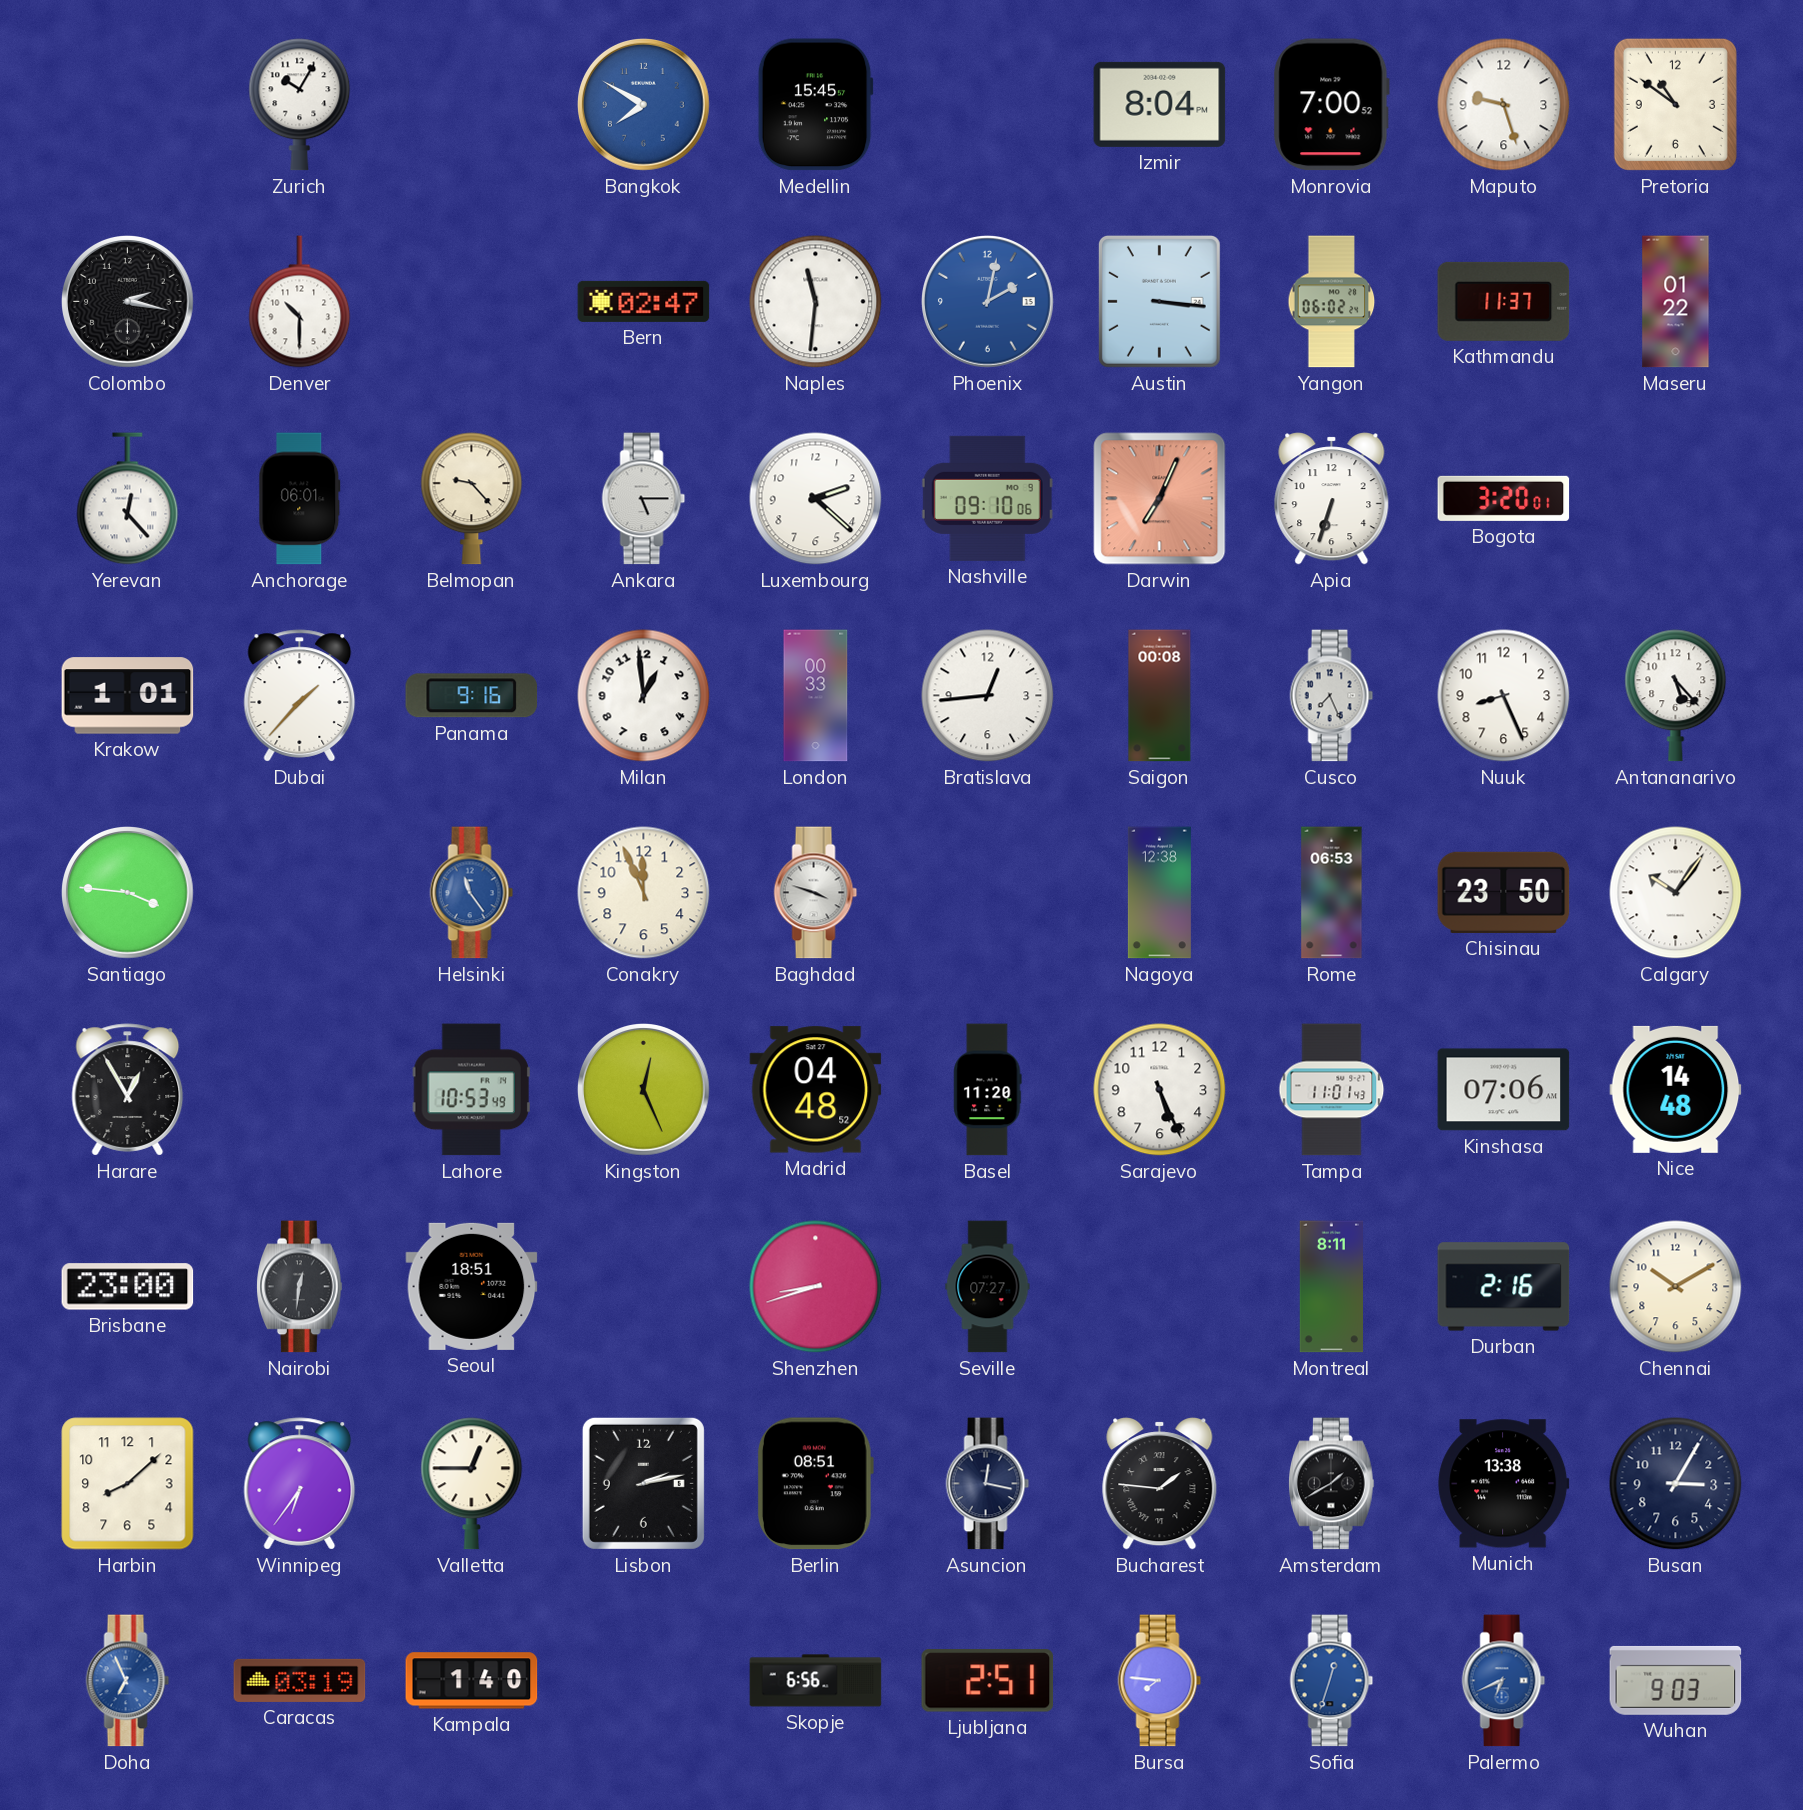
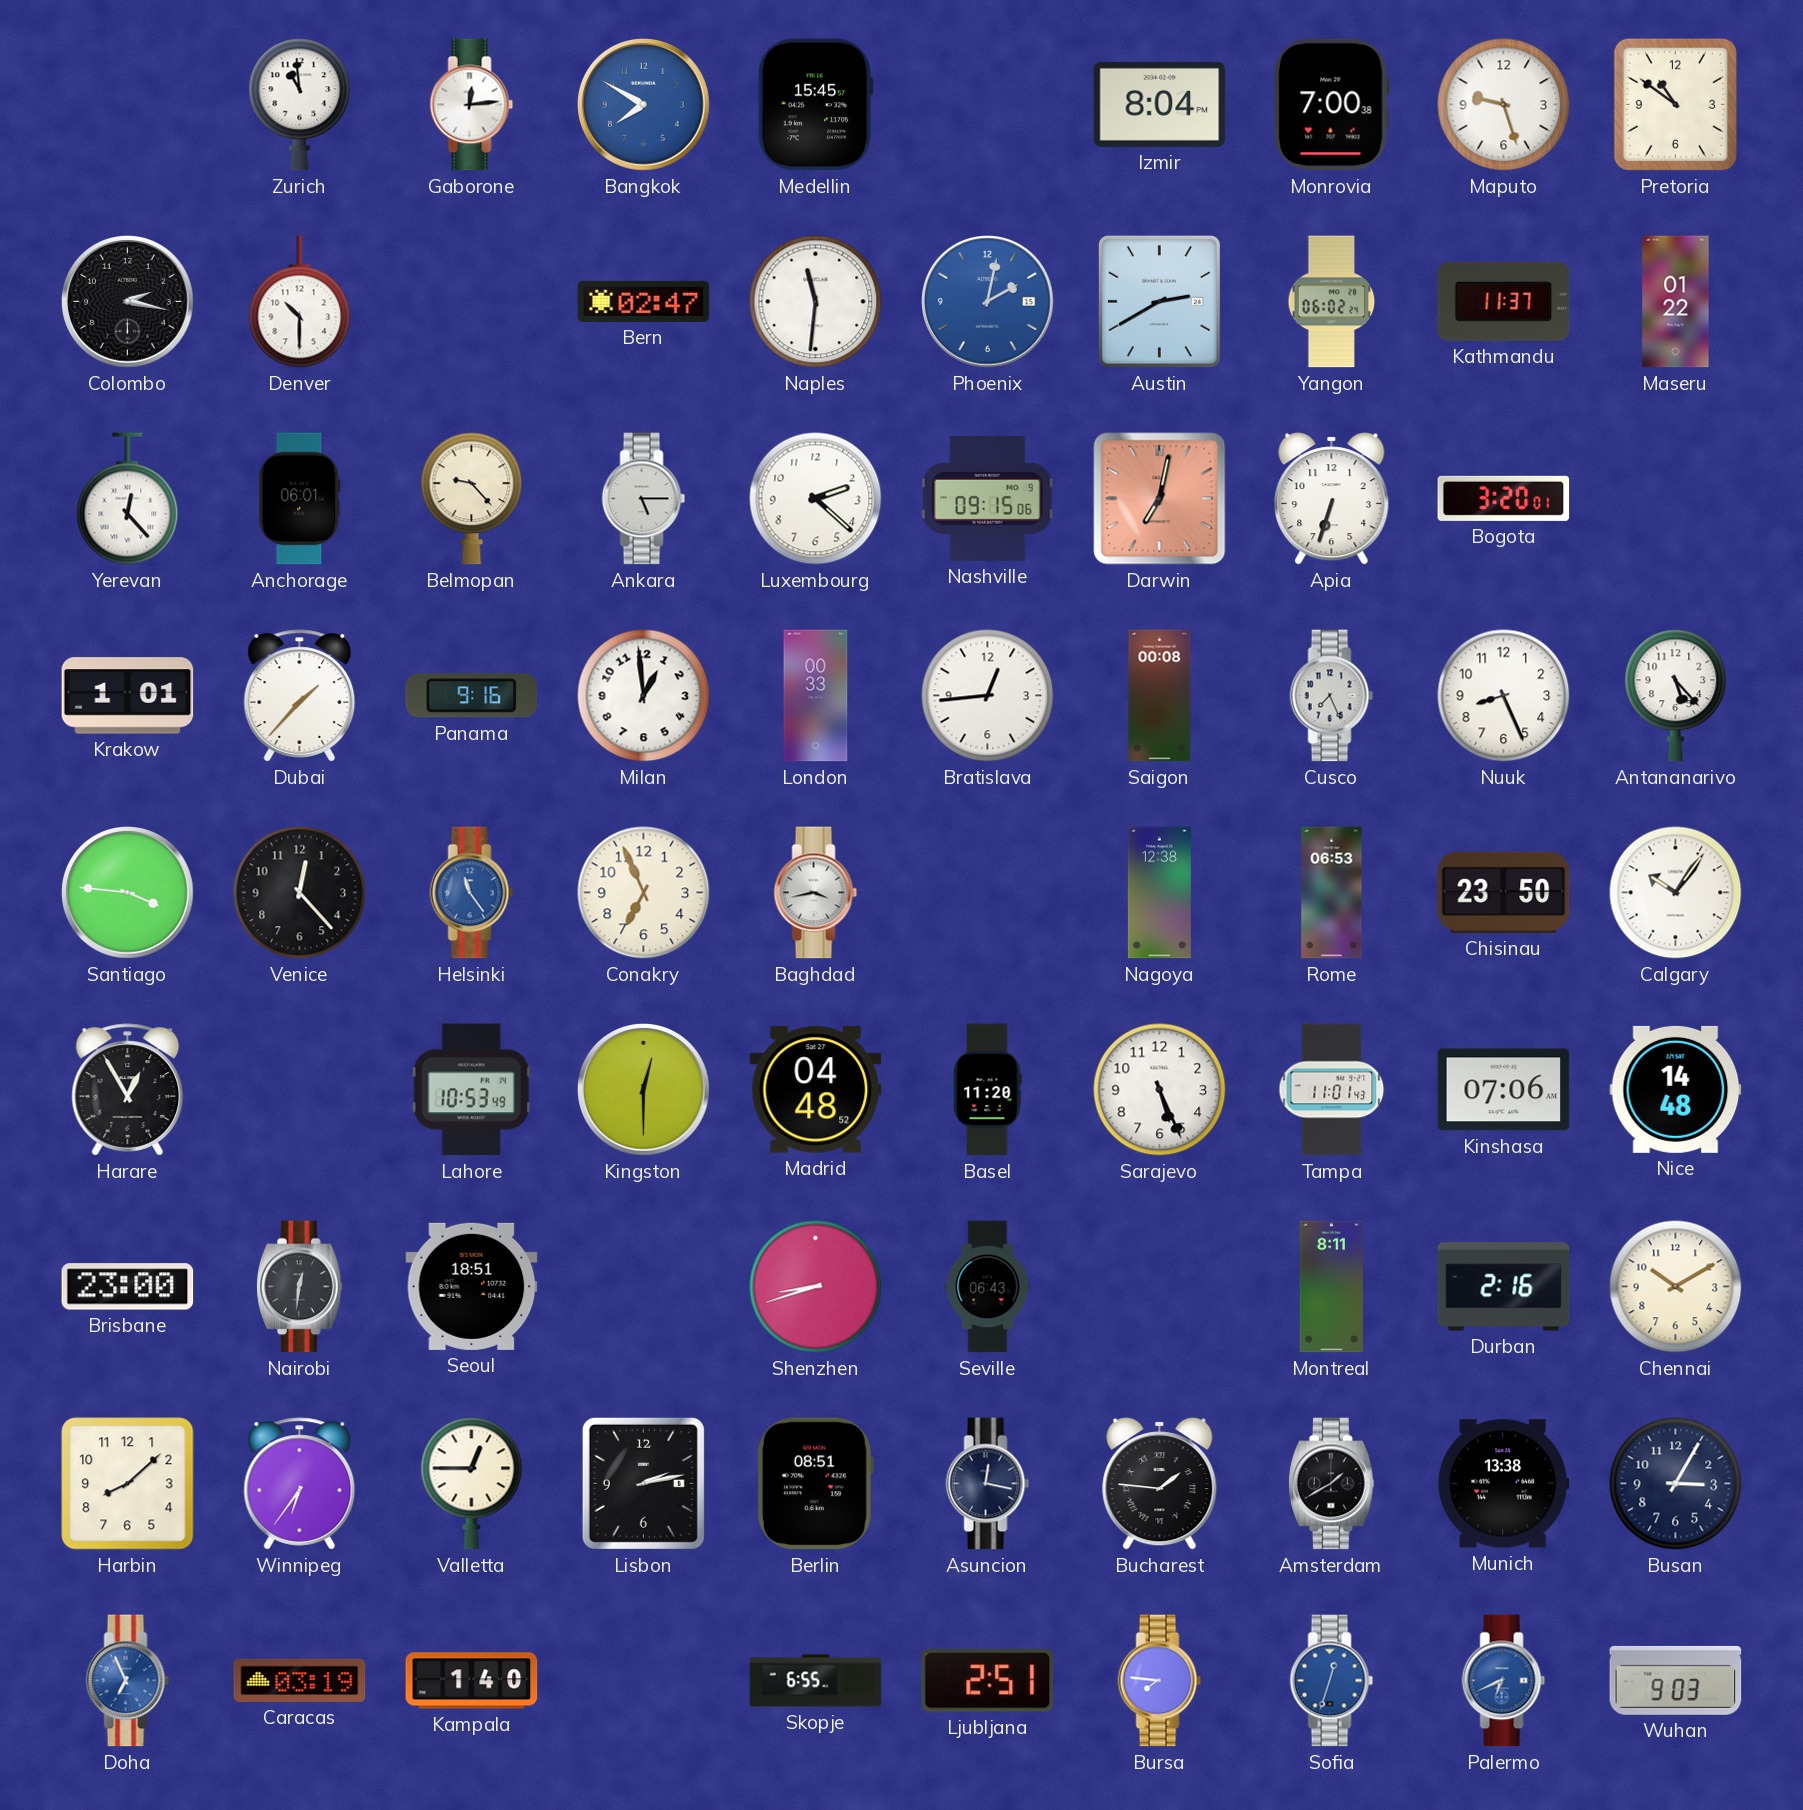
Zurich: 10:05 -> 10:59 (300, 105)
Gaborone: none -> 12:14 (472, 105)
Monrovia: 7:00:52 -> 7:00:38 (1331, 105)
Austin: 3:16 -> 2:40 (1159, 301)
Nashville: 09:10 -> 09:15 (987, 498)
Darwin: 7:04 -> 7:02 (1160, 499)
Venice: none -> 12:23 (300, 893)
Conakry: 11:56 -> 6:56 (644, 893)
Baghdad: 3:48 -> 3:43 (816, 893)
Kingston: 12:26 -> 12:30 (644, 1090)
Seville: 07:27 -> 06:43 (988, 1287)
Skopje: 6:56 -> 6:55 (816, 1681)
